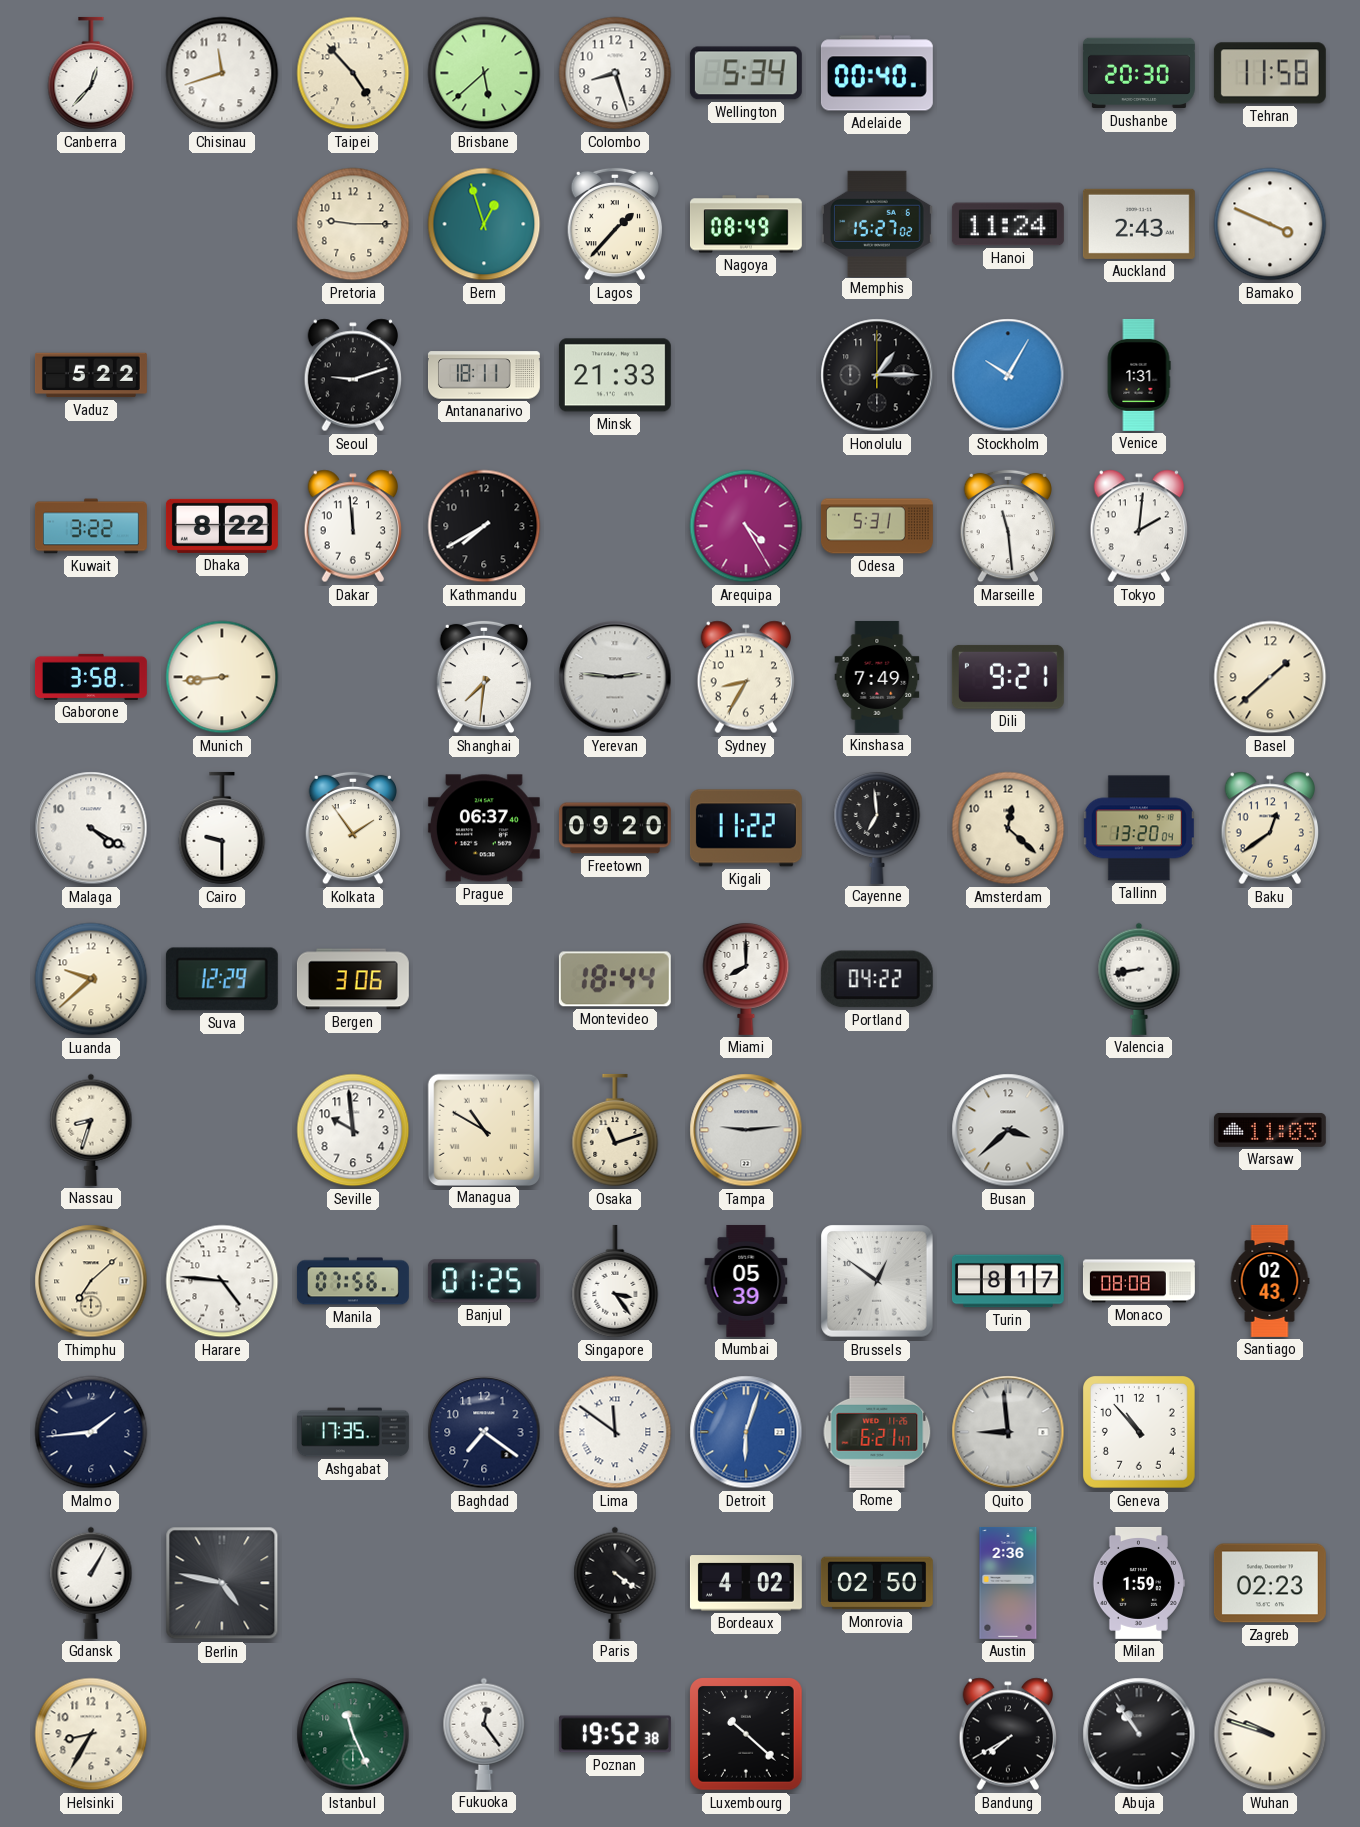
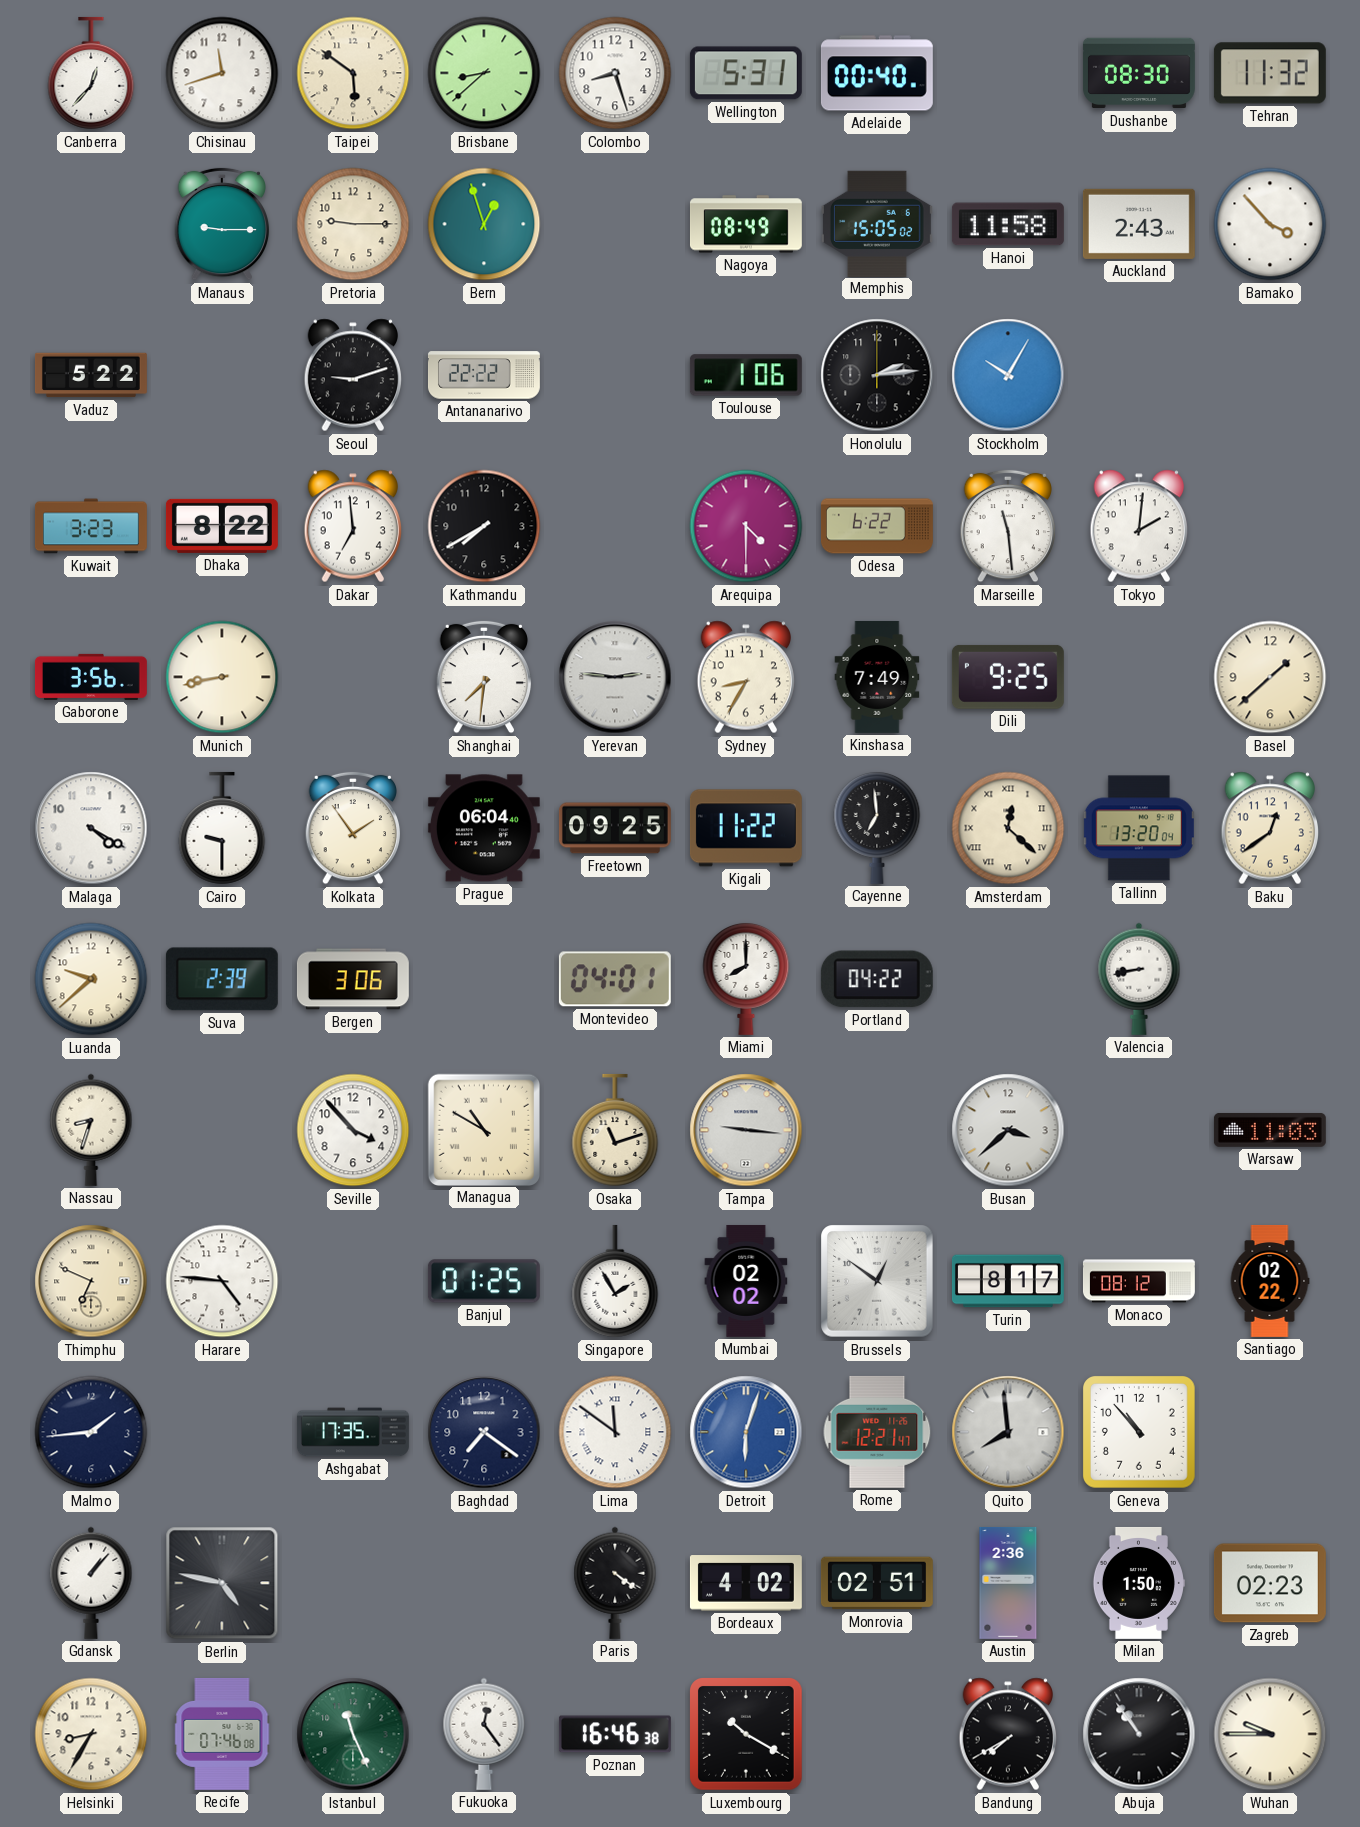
Taipei: 4:53 -> 5:51 (353, 73)
Brisbane: 5:38 -> 8:38 (484, 73)
Wellington: 5:34 -> 5:31 (746, 73)
Dushanbe: 20:30 -> 08:30 (1139, 73)
Tehran: 11:58 -> 11:32 (1270, 73)
Manaus: none -> 9:15 (222, 224)
Lagos: 1:37 -> none (615, 224)
Memphis: 15:27 -> 15:05 (877, 223)
Hanoi: 11:24 -> 11:58 (1008, 224)
Bamako: 3:49 -> 3:53 (1270, 224)
Antananarivo: 18:11 -> 22:22 (484, 375)
Minsk: 21:33 -> none (615, 375)
Toulouse: none -> 1:06 (746, 375)
Honolulu: 1:15 -> 2:14 (877, 375)
Venice: 1:31 -> none (1139, 375)
Kuwait: 3:22 -> 3:23 (91, 526)
Dakar: 11:59 -> 6:59 (353, 526)
Arequipa: 4:25 -> 4:30 (746, 526)
Odesa: 5:31 -> 6:22 (877, 526)
Gaborone: 3:58 -> 3:56 (91, 677)
Munich: 8:44 -> 8:43 (222, 677)
Dili: 9:21 -> 9:25 (1008, 677)
Prague: 06:37 -> 06:04 (484, 828)
Freetown: 09:20 -> 09:25 (615, 828)
Amsterdam numerals: Arabic -> Roman (1008, 828)
Suva: 12:29 -> 2:39 (222, 979)
Montevideo: 18:44 -> 04:01 (615, 979)
Seville: 9:59 -> 3:53 (353, 1130)
Tampa: 9:14 -> 9:16 (746, 1130)
Thimphu: 7:08 -> 6:49 (91, 1281)
Manila: 07:56 -> none (353, 1281)
Singapore: 3:24 -> 1:55 (615, 1281)
Mumbai: 05:39 -> 02:02 (746, 1281)
Monaco: 08:08 -> 08:12 (1139, 1281)
Santiago: 02:43 -> 02:22 (1270, 1281)
Rome: 6:21 -> 12:21 (877, 1432)
Quito: 8:59 -> 7:59 (1008, 1432)
Gdansk: 1:05 -> 1:07 (91, 1583)
Monrovia: 02:50 -> 02:51 (877, 1583)
Milan: 1:59 -> 1:50 (1138, 1583)
Recife: none -> 07:46 (222, 1734)
Poznan: 19:52 -> 16:46 (615, 1734)
Luxembourg: 10:22 -> 10:20 (747, 1735)
Wuhan: 9:48 -> 9:45 (1270, 1734)
